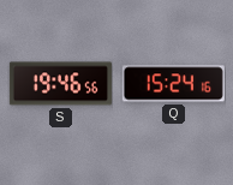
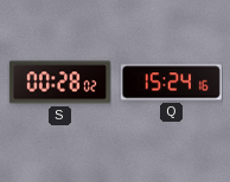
S: 19:46 -> 00:28 (59, 83)
